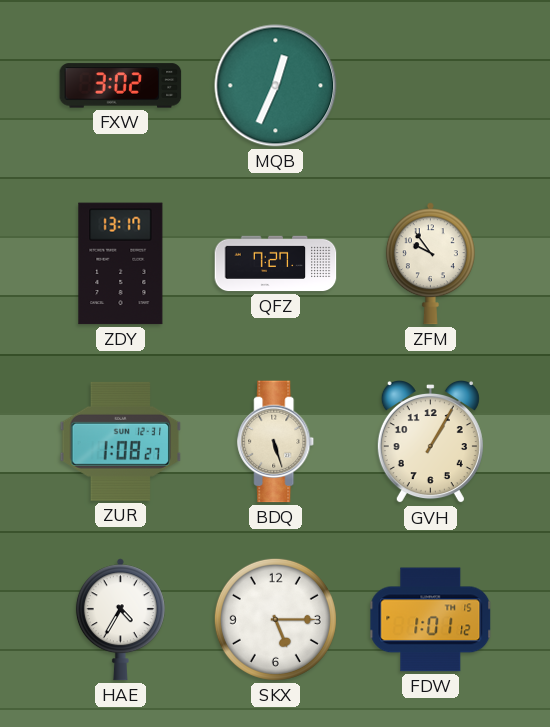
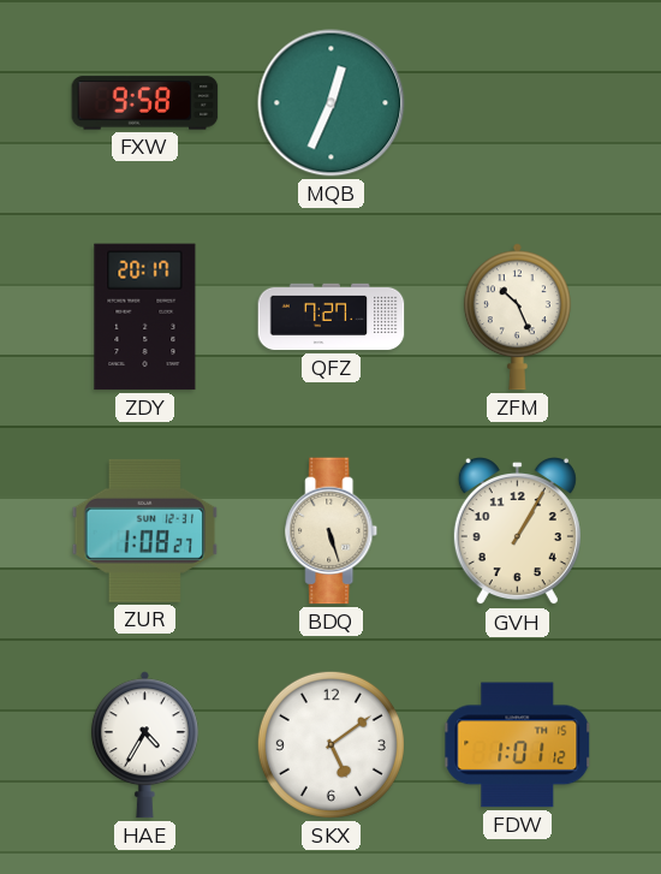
FXW: 3:02 -> 9:58 (145, 103)
ZDY: 13:17 -> 20:17 (145, 317)
ZFM: 9:54 -> 10:26 (517, 317)
SKX: 5:15 -> 5:09 (330, 744)
